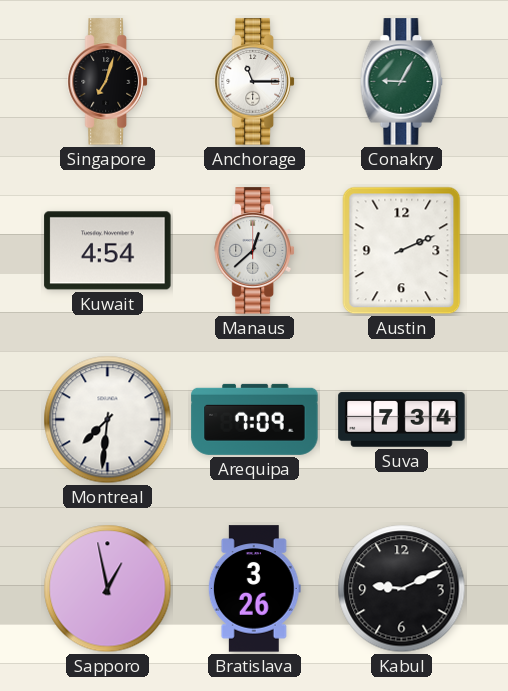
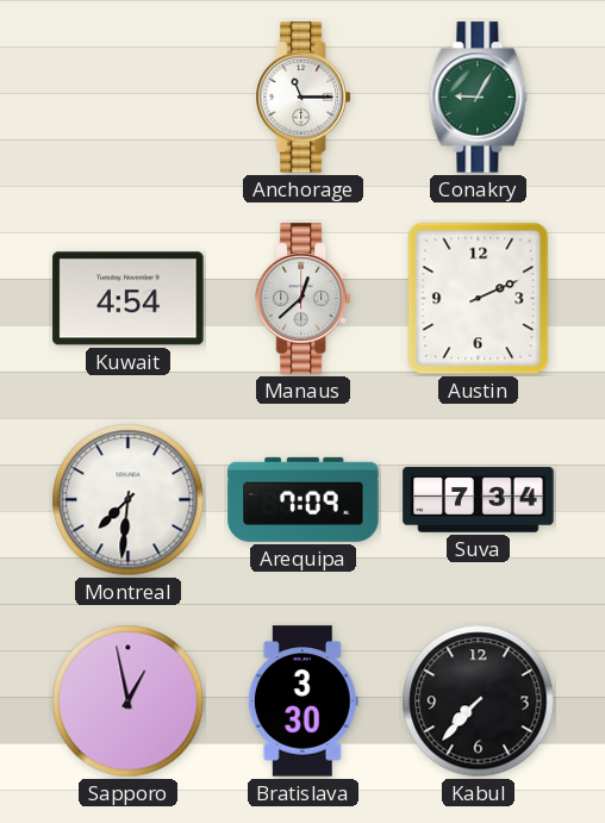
Singapore: 7:03 -> none (108, 82)
Bratislava: 3:26 -> 3:30 (302, 702)
Kabul: 9:11 -> 7:37 (479, 702)
